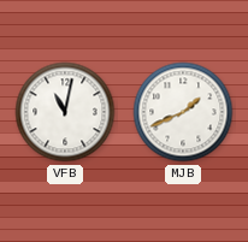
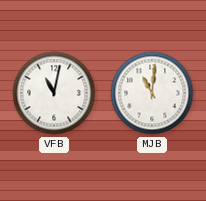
MJB: 1:41 -> 11:01 (152, 93)
